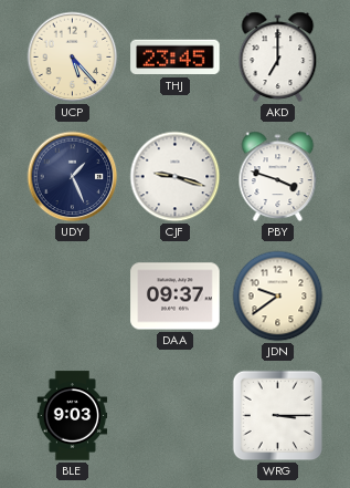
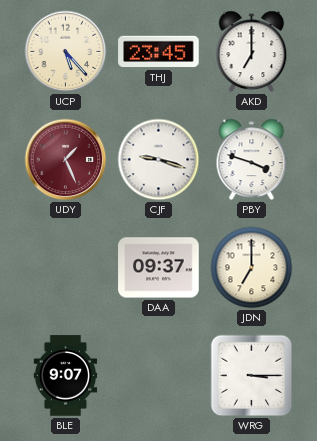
UDY dial: navy -> burgundy (66, 160)
JDN: 9:39 -> 7:00 (252, 268)
BLE: 9:03 -> 9:07 (66, 376)
